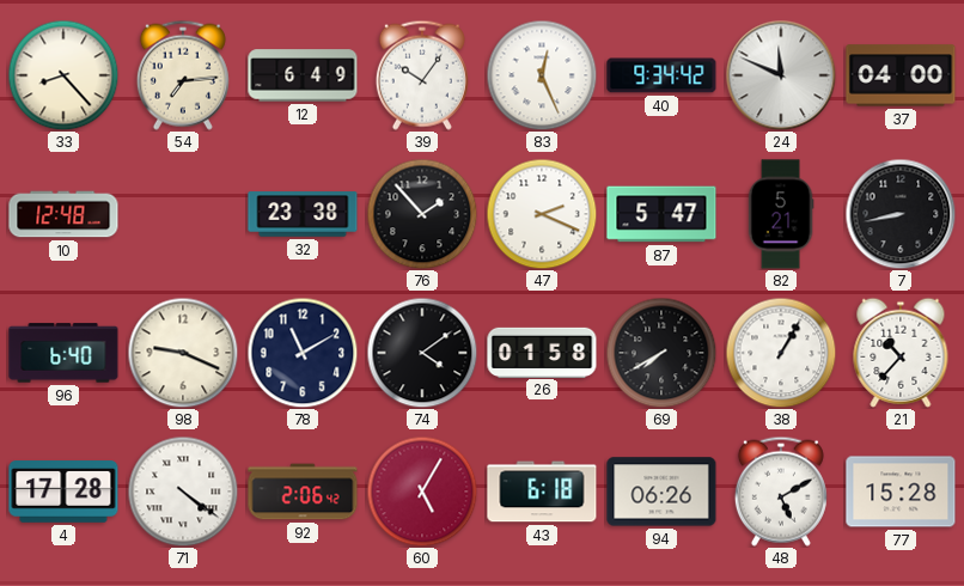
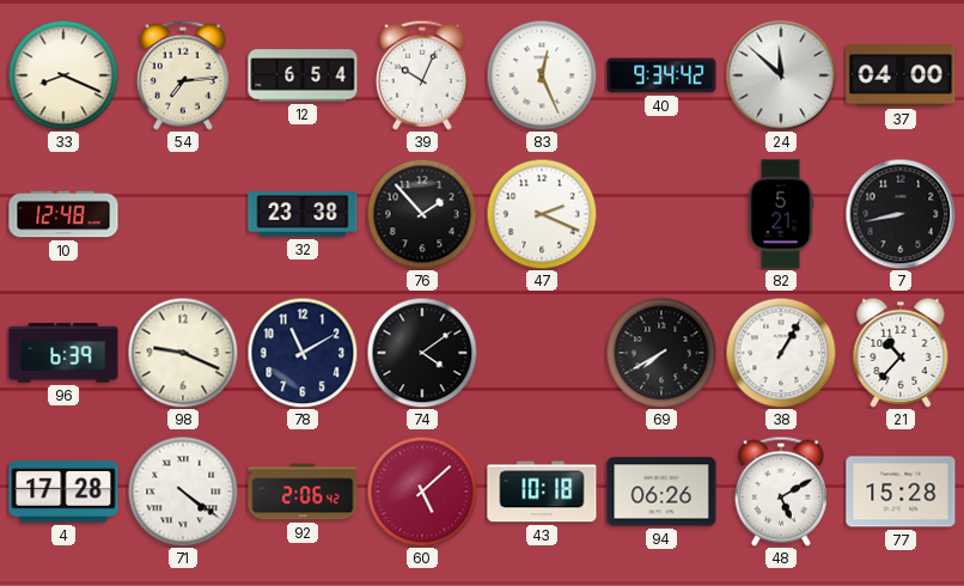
33: 8:23 -> 8:19 (63, 75)
12: 6:49 -> 6:54 (303, 75)
39: 10:06 -> 10:04 (422, 75)
24: 11:49 -> 11:52 (781, 75)
87: 5:47 -> none (661, 214)
96: 6:40 -> 6:39 (63, 353)
26: 01:58 -> none (542, 352)
60: 5:05 -> 5:08 (422, 492)
43: 6:18 -> 10:18 (542, 492)
